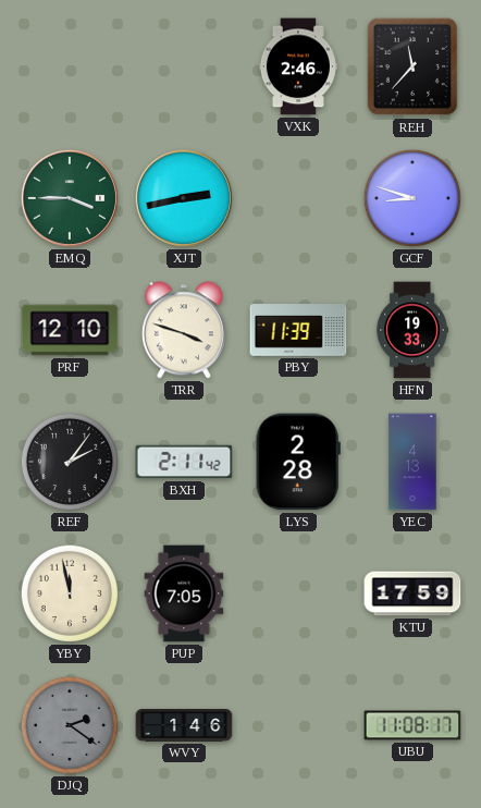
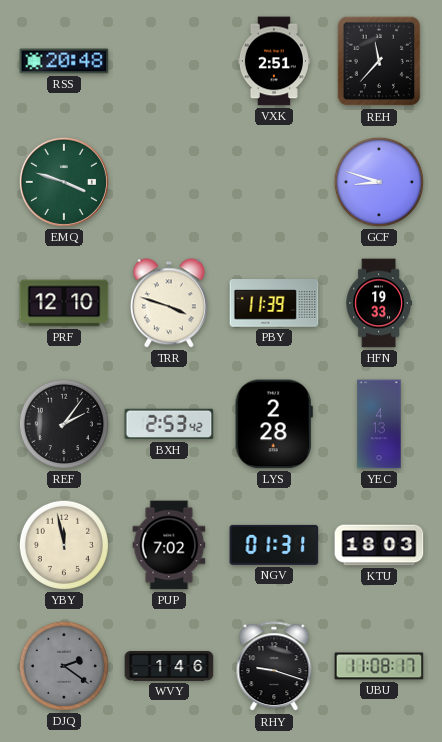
RSS: none -> 20:48 (64, 61)
VXK: 2:46 -> 2:51 (274, 61)
EMQ: 3:45 -> 3:48 (64, 182)
XJT: 2:43 -> none (184, 198)
BXH: 2:11 -> 2:53 (169, 424)
PUP: 7:05 -> 7:02 (169, 545)
NGV: none -> 01:31 (274, 545)
KTU: 17:59 -> 18:03 (379, 545)
RHY: none -> 9:18 (274, 667)
